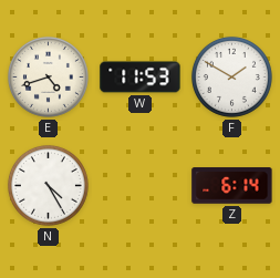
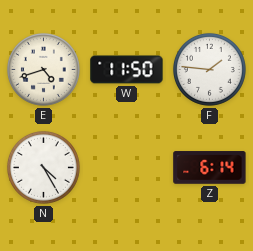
W: 11:53 -> 11:50 (127, 70)
F: 1:50 -> 1:46 (209, 69)
